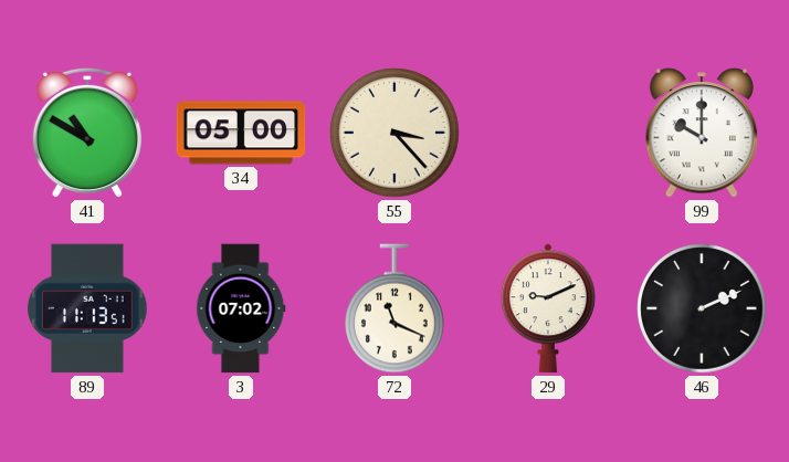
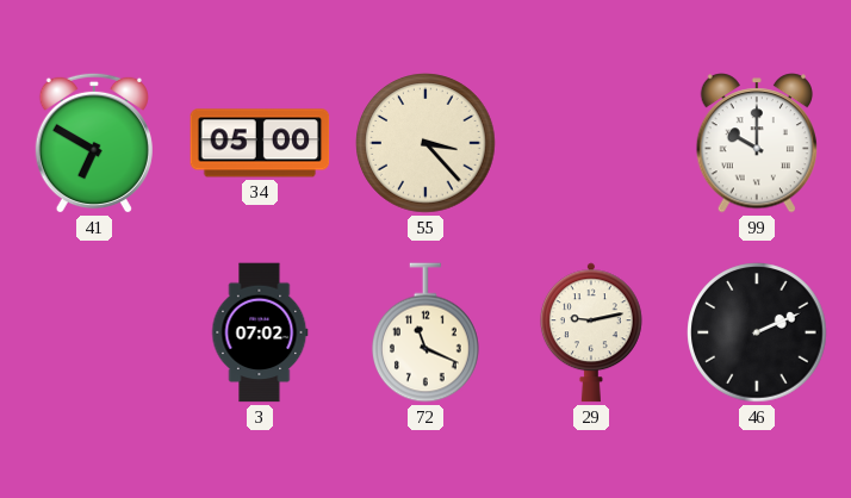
41: 10:50 -> 6:50 (94, 143)
89: 11:13 -> none (87, 308)
29: 9:11 -> 9:13 (591, 332)
